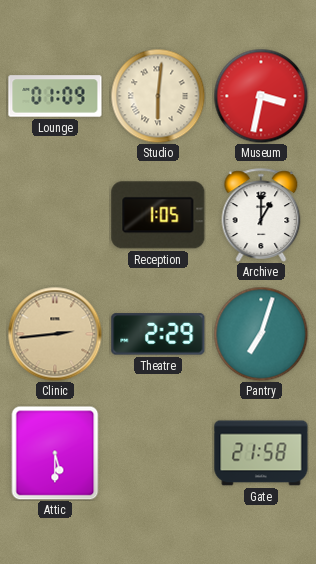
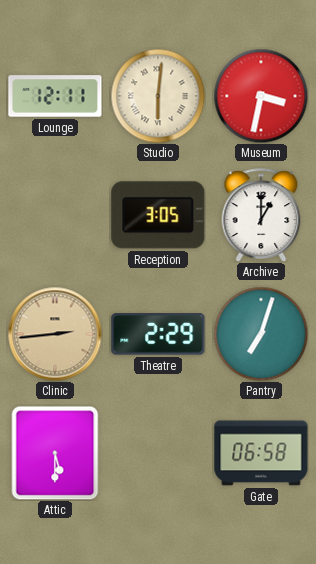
Lounge: 01:09 -> 12:11 (55, 96)
Reception: 1:05 -> 3:05 (158, 215)
Gate: 21:58 -> 06:58 (261, 453)
